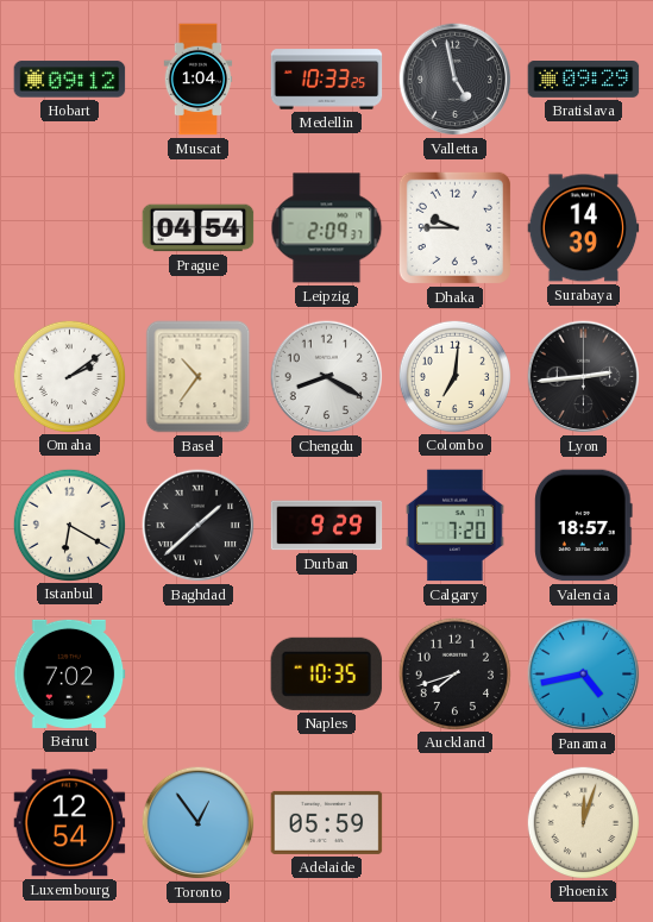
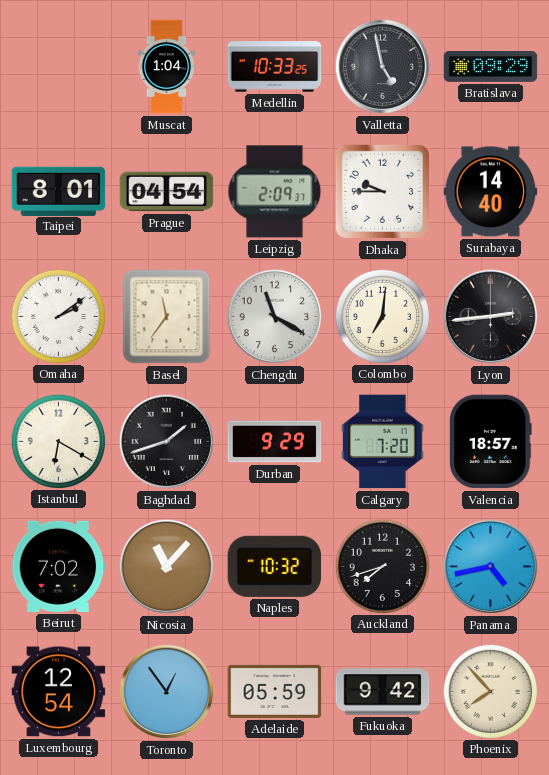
Hobart: 09:12 -> none (70, 80)
Taipei: none -> 8:01 (59, 191)
Surabaya: 14:39 -> 14:40 (491, 192)
Basel: 10:36 -> 11:36 (167, 317)
Chengdu: 8:20 -> 11:20 (275, 317)
Baghdad: 1:38 -> 1:42 (167, 442)
Nicosia: none -> 11:07 (167, 567)
Naples: 10:35 -> 10:32 (275, 566)
Fukuoka: none -> 9:42 (383, 692)
Phoenix: 12:03 -> 7:53 (490, 691)
